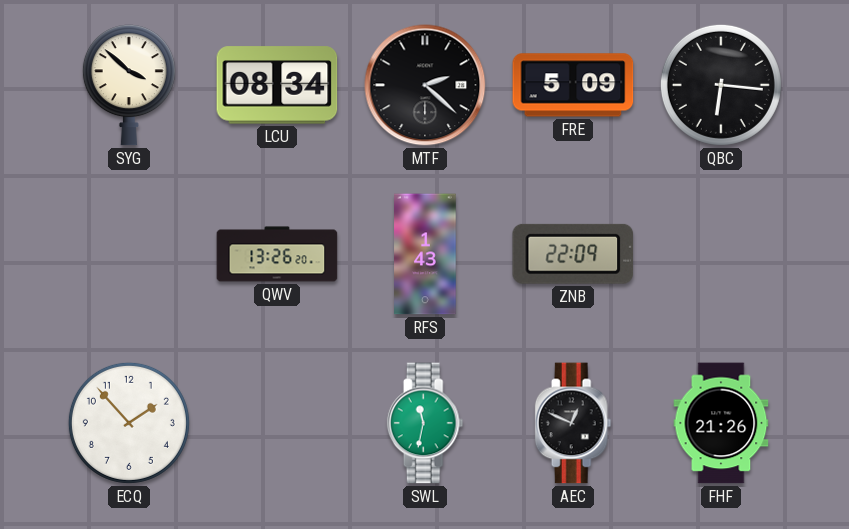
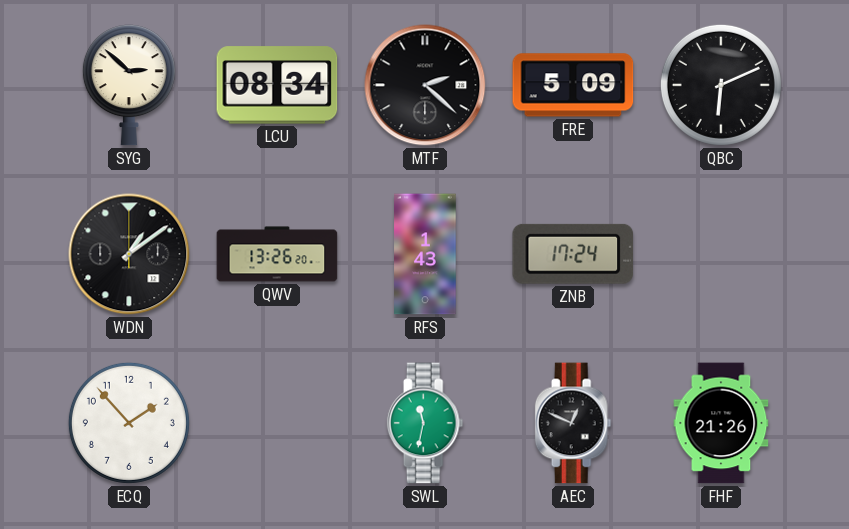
SYG: 3:52 -> 2:52 (129, 85)
QBC: 6:16 -> 6:11 (721, 85)
WDN: none -> 1:09 (129, 254)
ZNB: 22:09 -> 17:24 (573, 254)
